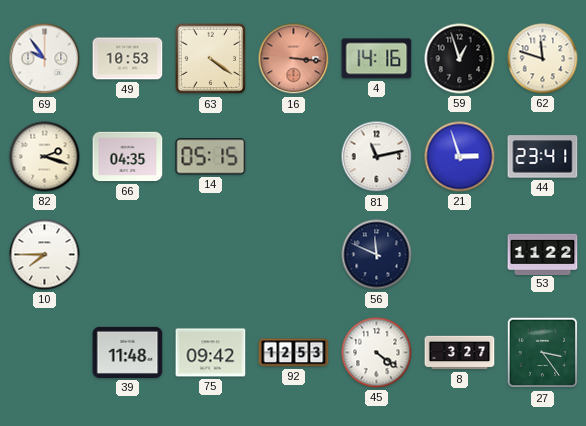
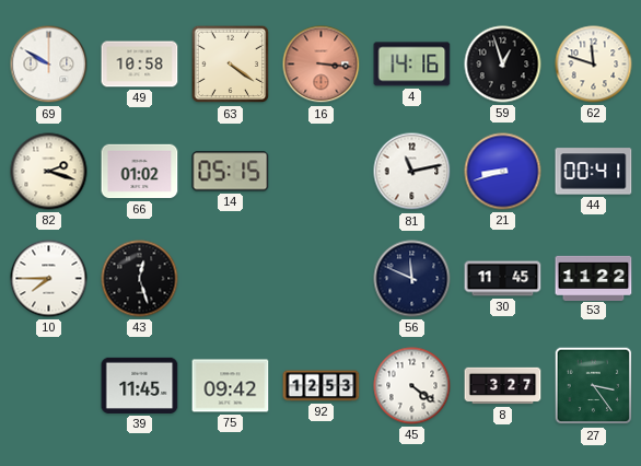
69: 9:54 -> 9:50 (49, 65)
49: 10:53 -> 10:58 (140, 65)
66: 04:35 -> 01:02 (140, 172)
21: 2:57 -> 8:42 (503, 172)
44: 23:41 -> 00:41 (594, 172)
43: none -> 12:27 (140, 279)
30: none -> 11:45 (503, 279)
39: 11:48 -> 11:45 (140, 385)
